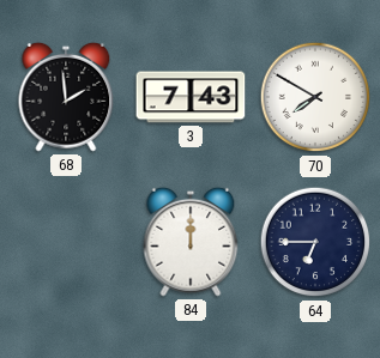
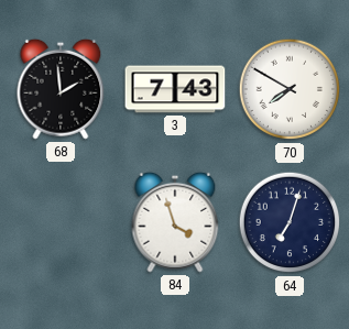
84: 12:00 -> 3:57 (175, 222)
64: 6:45 -> 7:03 (290, 222)
